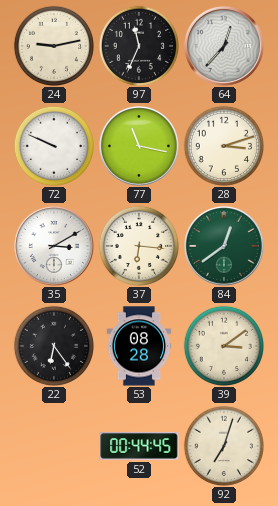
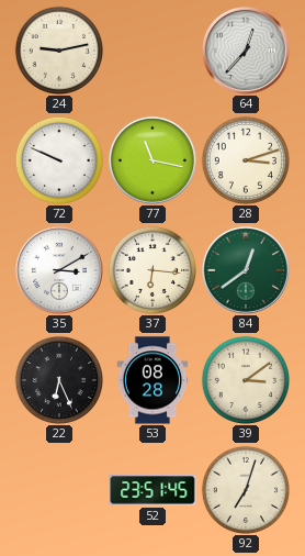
97: 11:34 -> none (138, 45)
22: 6:24 -> 6:26 (58, 379)
52: 00:44 -> 23:51 (152, 490)
